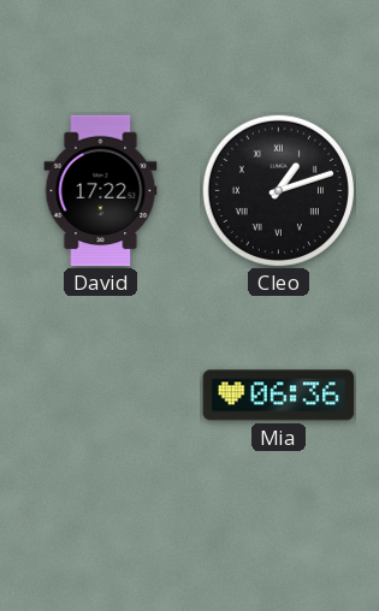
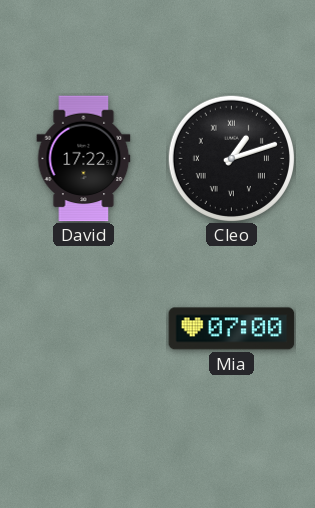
Mia: 06:36 -> 07:00 (232, 329)
